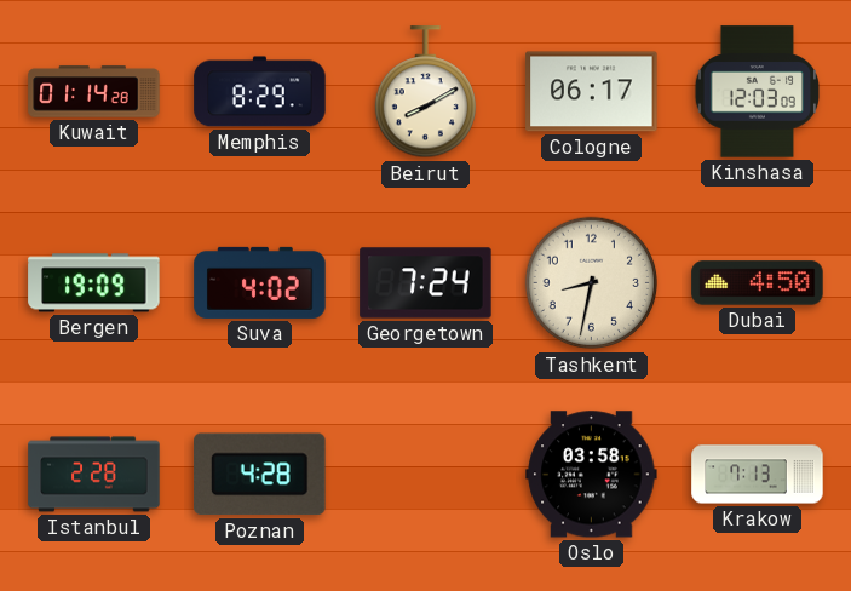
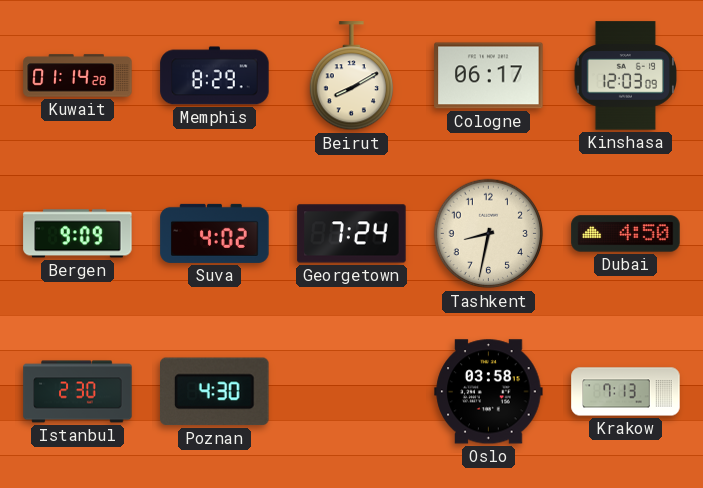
Bergen: 19:09 -> 9:09 (78, 234)
Istanbul: 2:28 -> 2:30 (78, 392)
Poznan: 4:28 -> 4:30 (215, 392)
